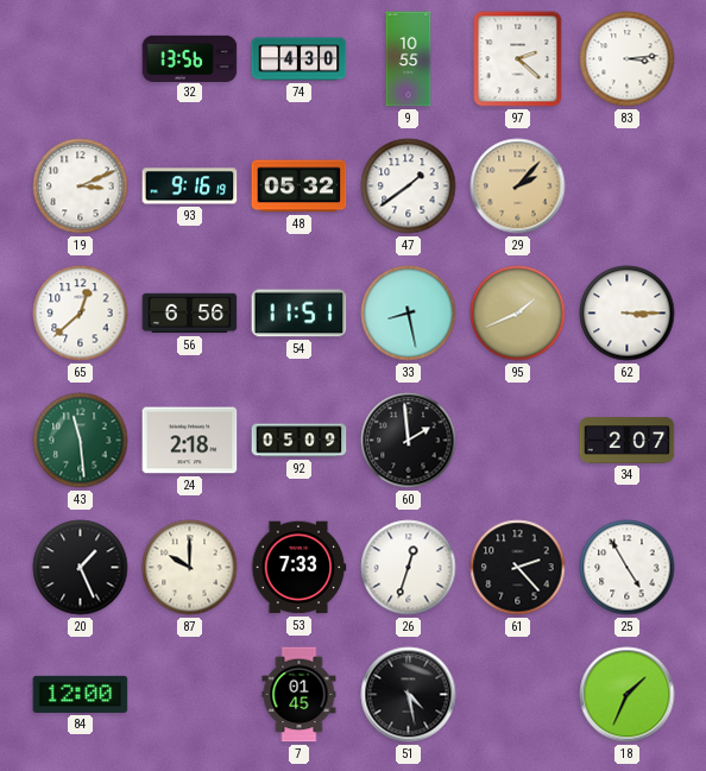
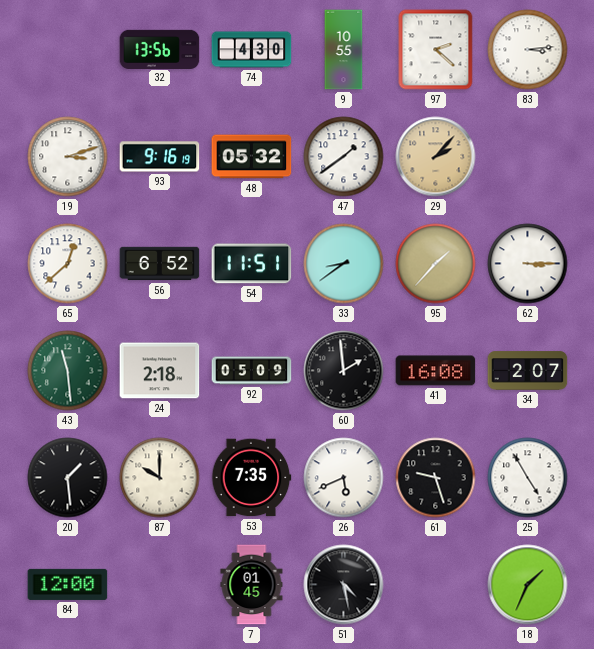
19: 3:11 -> 3:12 (68, 157)
56: 6:56 -> 6:52 (160, 264)
33: 8:28 -> 8:39 (344, 264)
95: 1:41 -> 1:37 (436, 264)
41: none -> 16:08 (436, 371)
20: 1:26 -> 1:29 (68, 478)
53: 7:33 -> 7:35 (251, 478)
26: 12:33 -> 5:41 (344, 478)
61: 2:23 -> 9:27 (436, 478)
